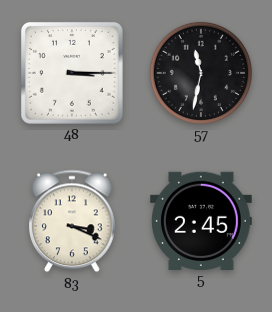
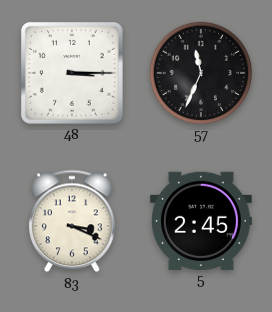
57: 11:32 -> 11:34 (201, 73)
